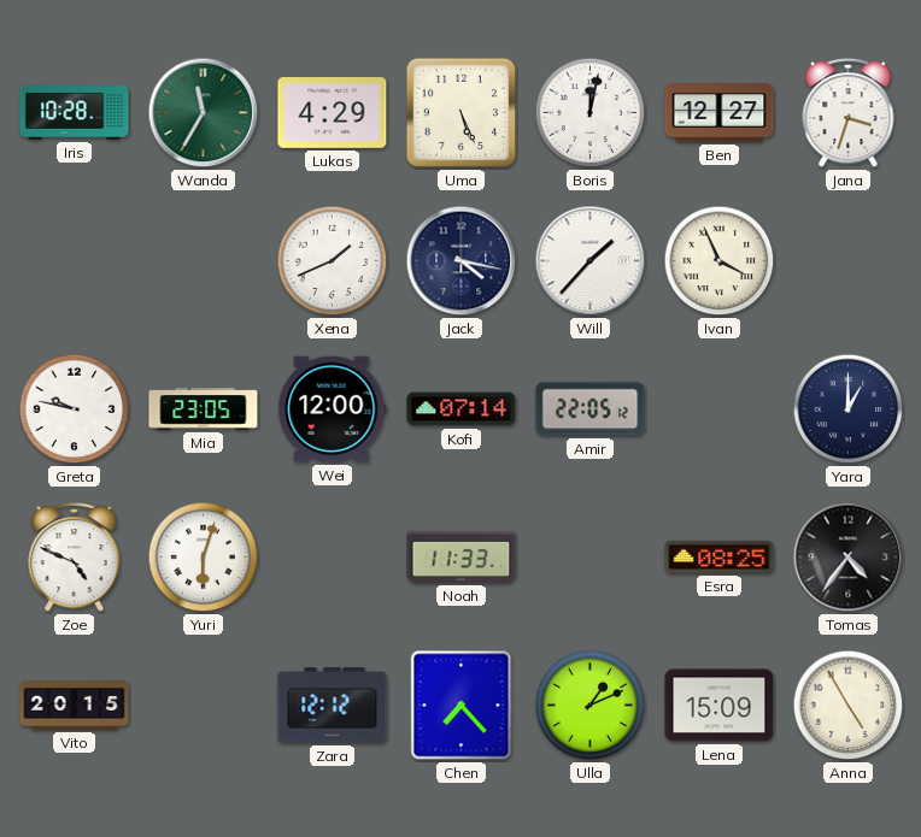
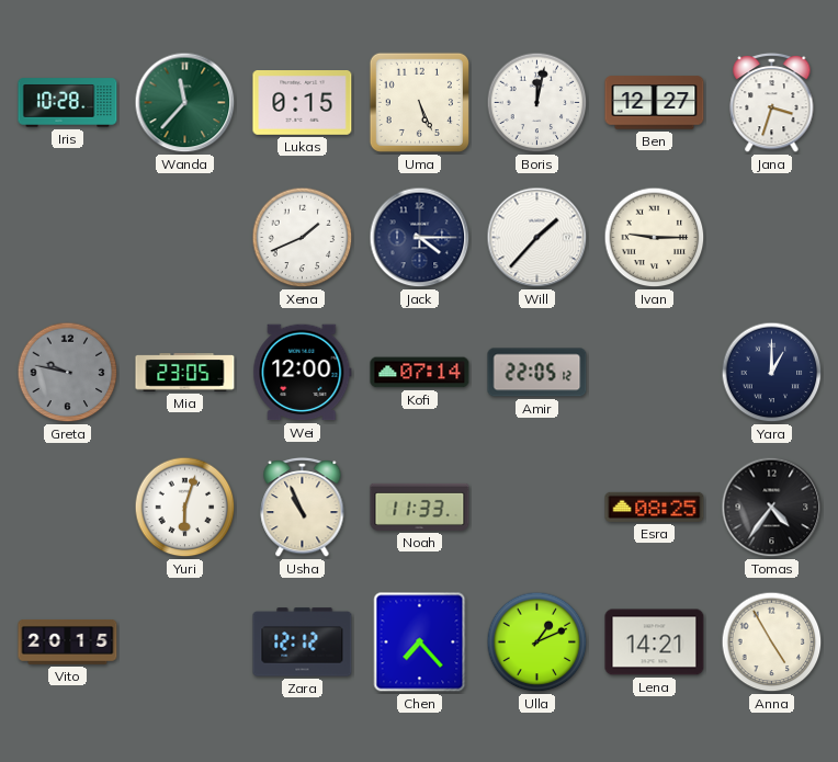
Wanda: 11:35 -> 11:37 (185, 103)
Lukas: 4:29 -> 0:15 (303, 103)
Jack: 4:17 -> 4:15 (420, 238)
Ivan: 3:56 -> 9:15 (655, 238)
Greta dial: white -> grey (68, 373)
Zoe: 4:49 -> none (75, 556)
Usha: none -> 10:56 (303, 507)
Lena: 15:09 -> 14:21 (655, 642)
